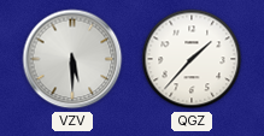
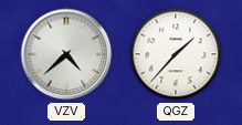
VZV: 5:30 -> 4:38 (66, 54)
